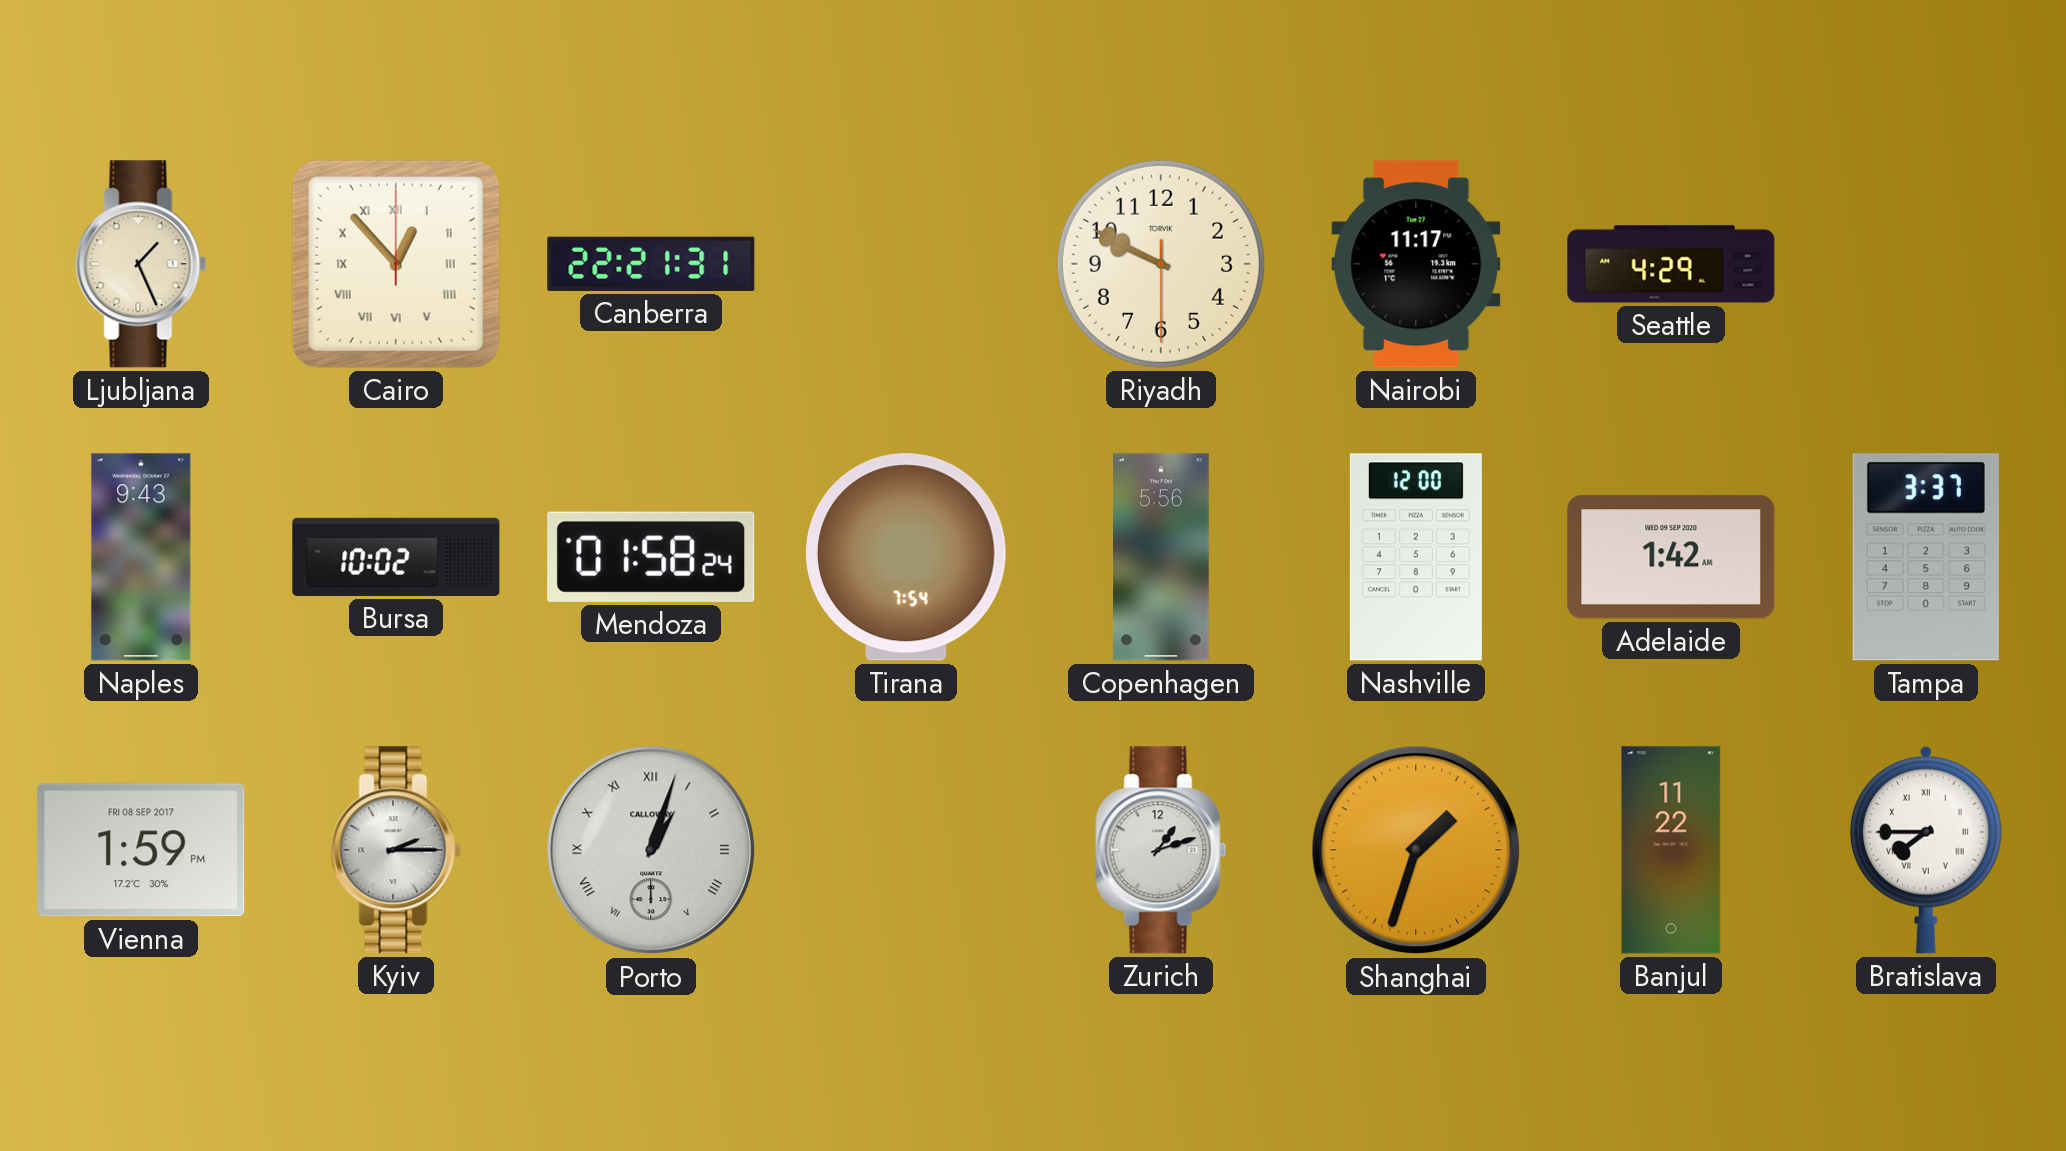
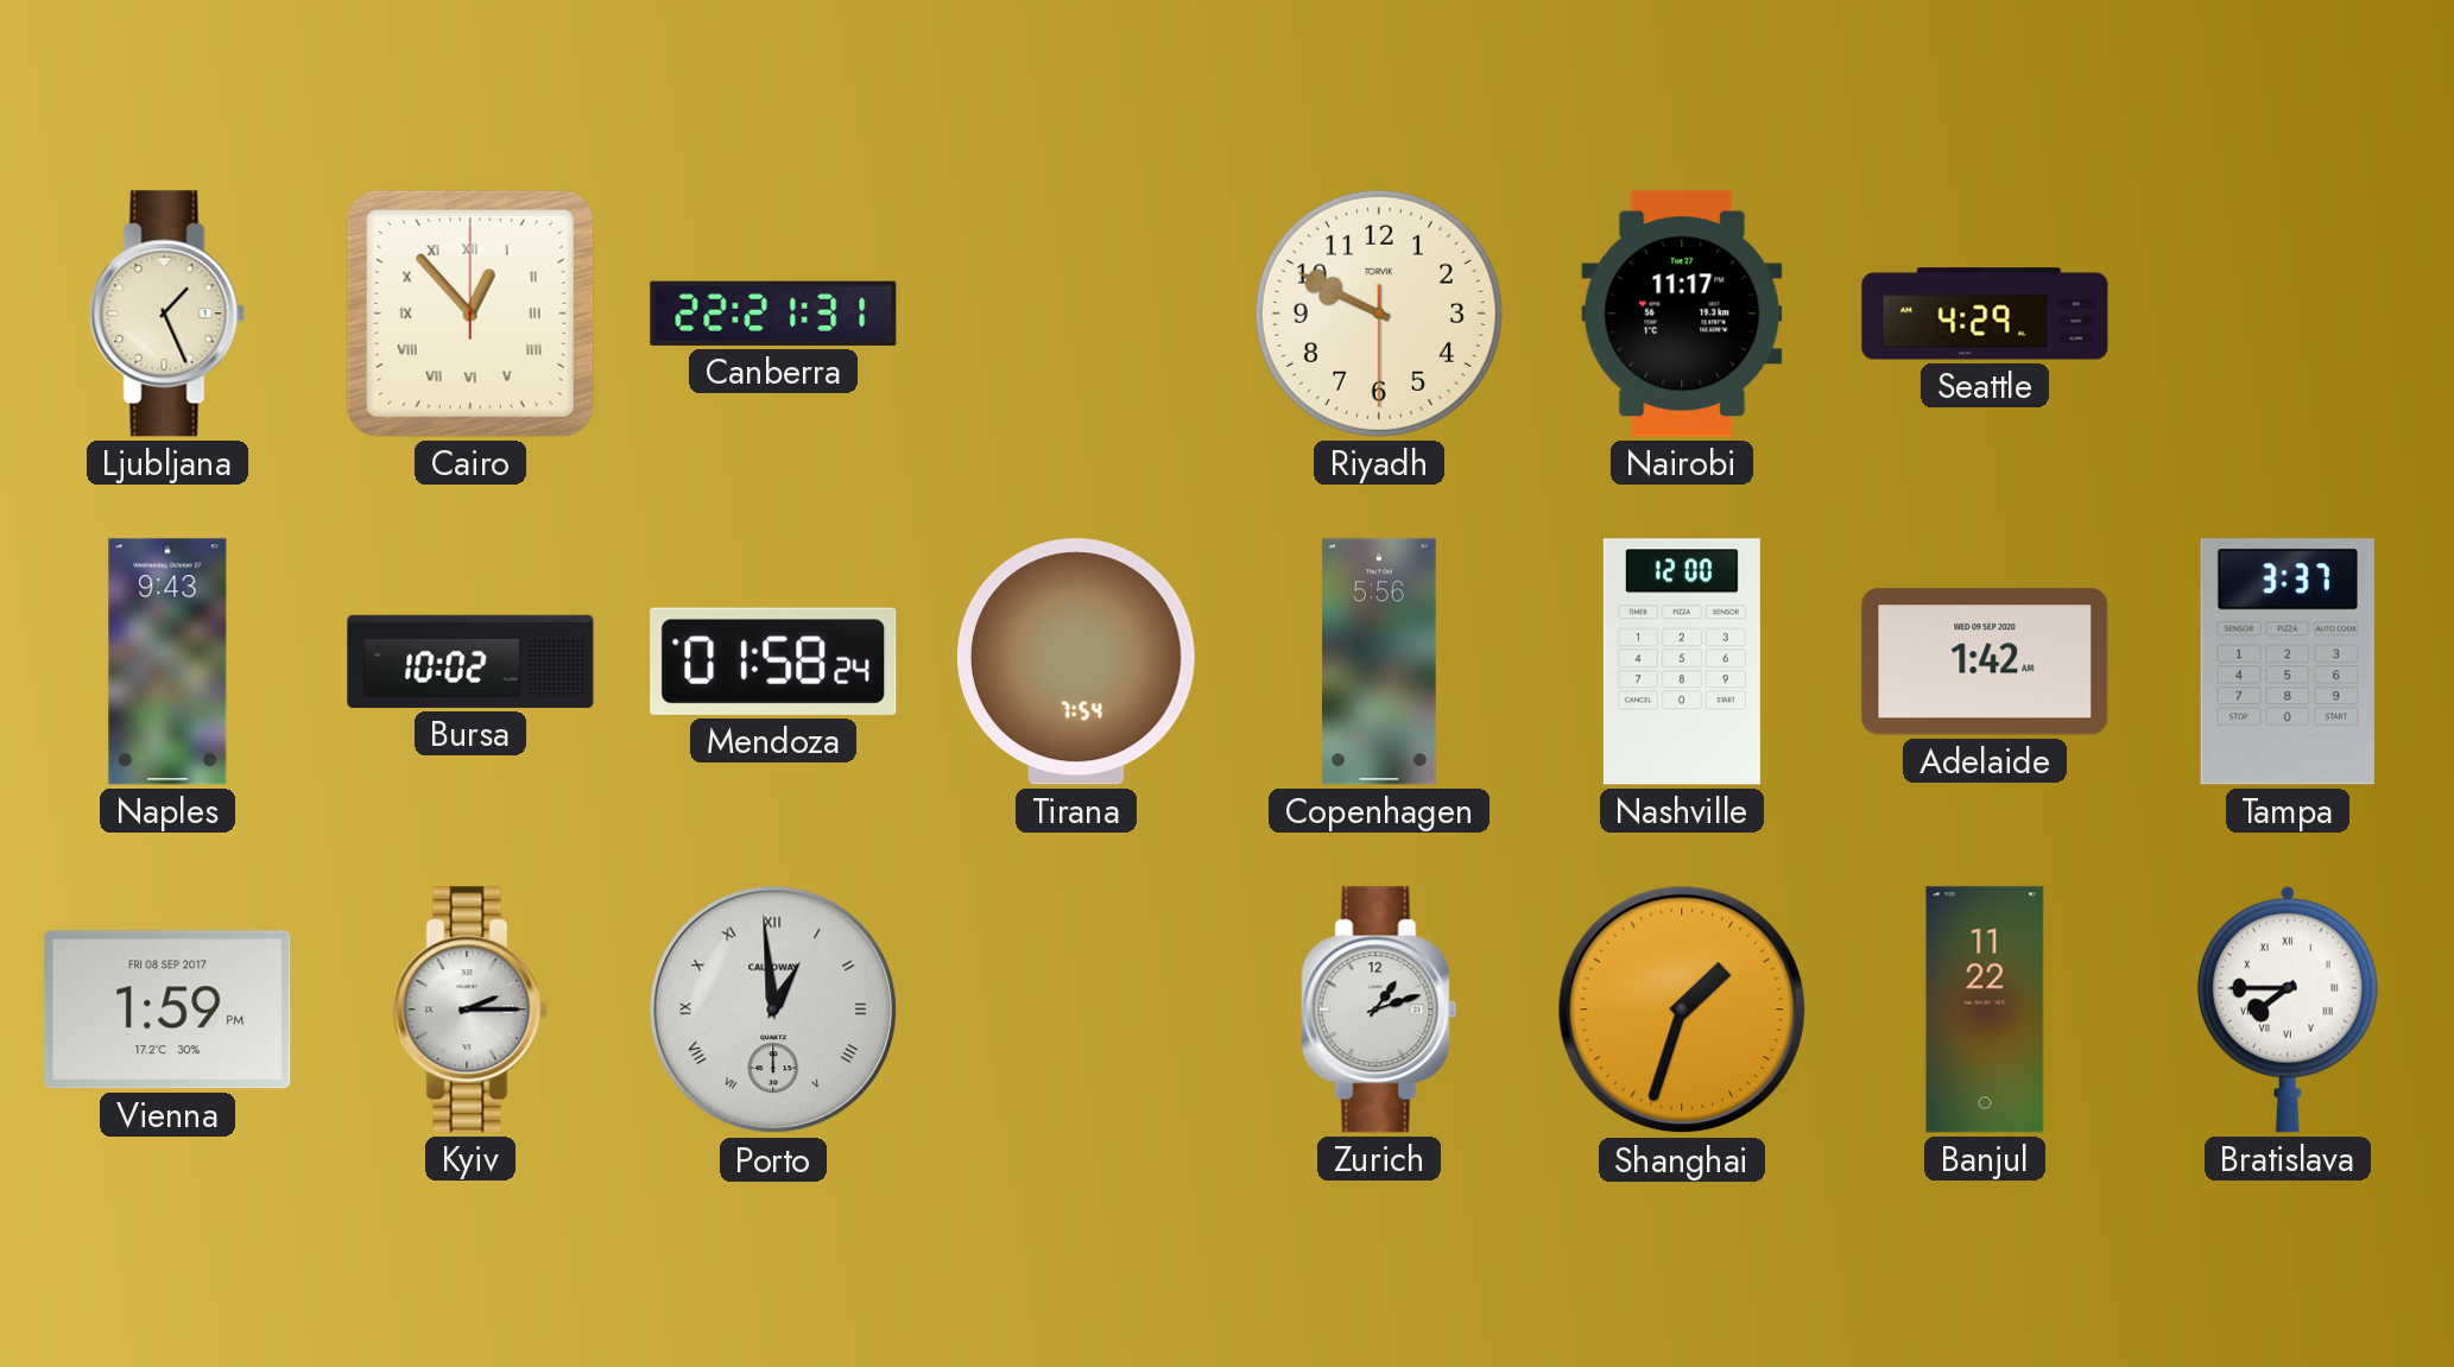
Porto: 1:03 -> 12:59 (773, 1010)
